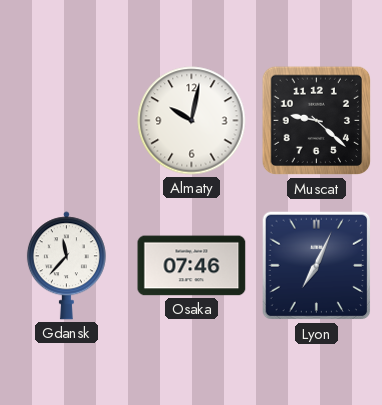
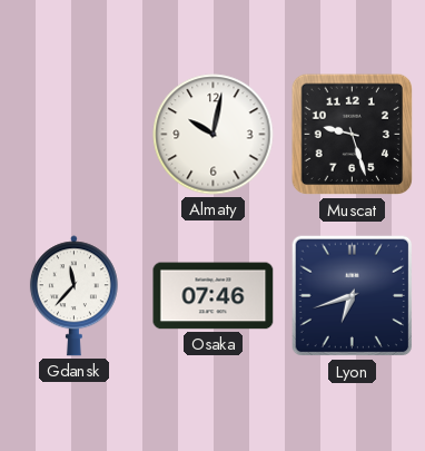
Muscat: 9:22 -> 9:27 (353, 135)
Lyon: 7:04 -> 6:42 (353, 296)
